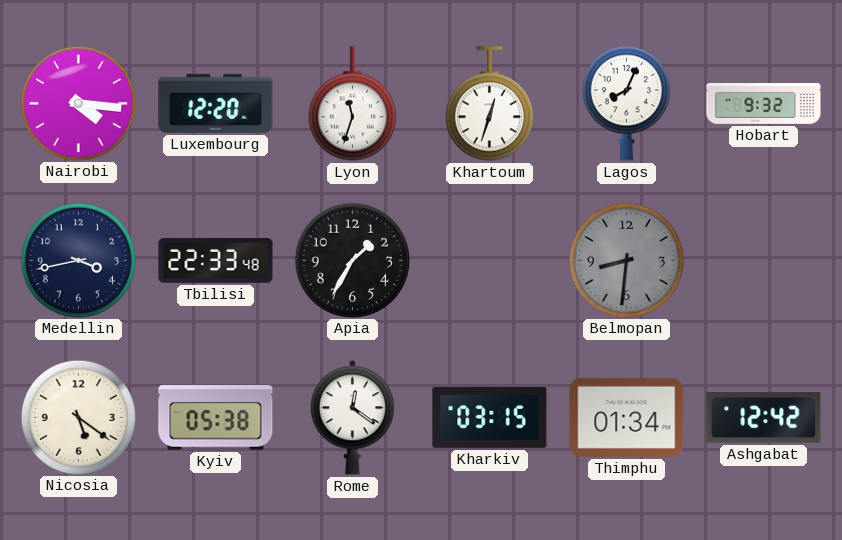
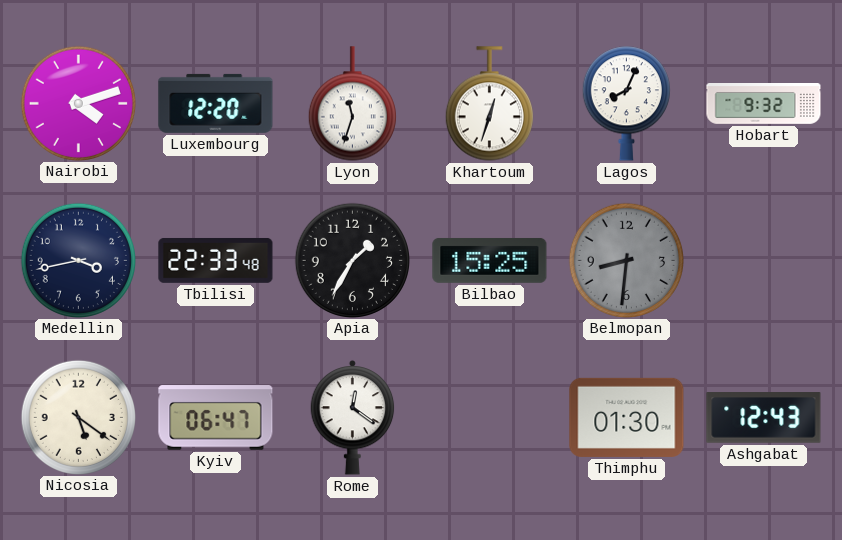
Nairobi: 4:16 -> 4:12 (78, 103)
Bilbao: none -> 15:25 (490, 260)
Kyiv: 05:38 -> 06:47 (216, 418)
Kharkiv: 03:15 -> none (490, 417)
Thimphu: 01:34 -> 01:30 (627, 417)
Ashgabat: 12:42 -> 12:43 (764, 418)
